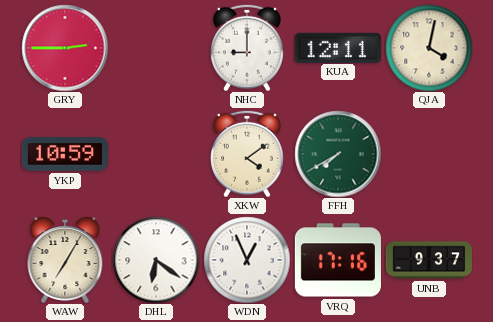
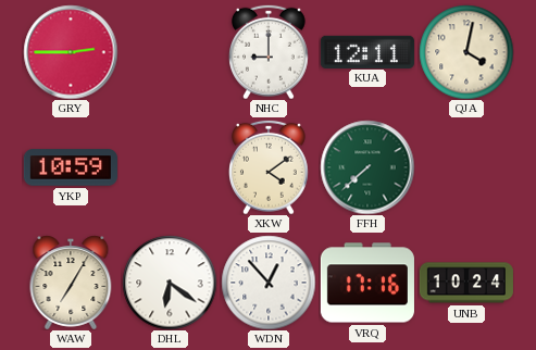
FFH: 7:40 -> 7:38 (367, 167)
WDN: 12:56 -> 12:53 (269, 283)
UNB: 9:37 -> 10:24 (466, 283)
